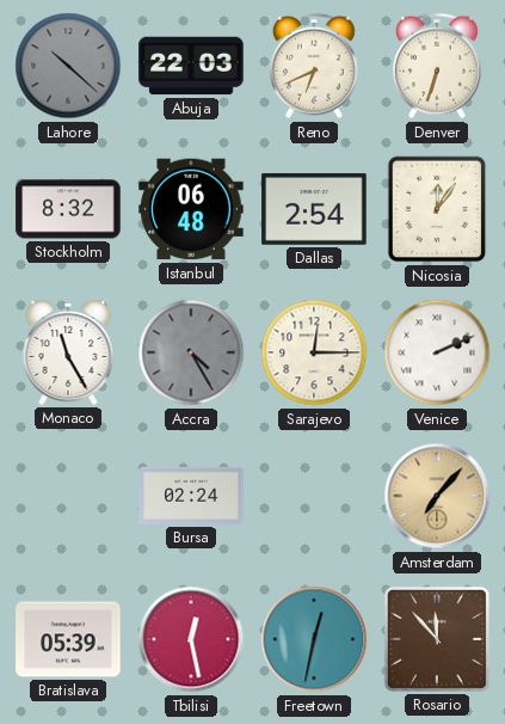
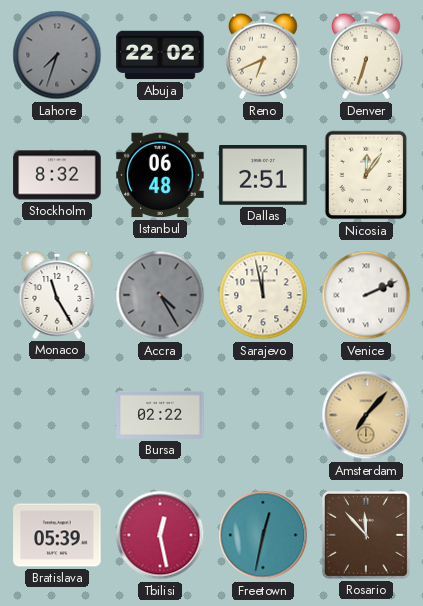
Lahore: 10:22 -> 7:33 (57, 55)
Abuja: 22:03 -> 22:02 (160, 55)
Dallas: 2:54 -> 2:51 (263, 176)
Sarajevo: 12:15 -> 11:58 (263, 295)
Bursa: 02:24 -> 02:22 (160, 415)
